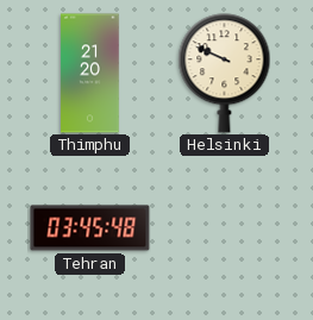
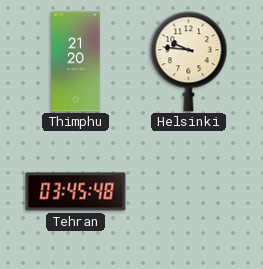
Helsinki: 9:49 -> 9:46 (189, 62)
